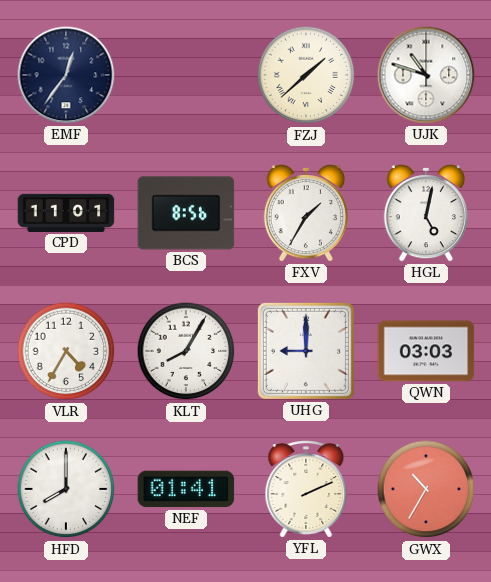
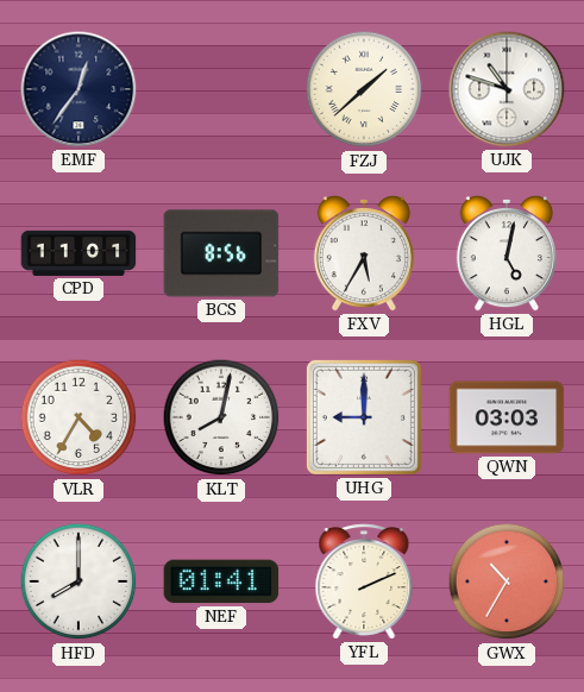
FXV: 1:35 -> 5:35 (364, 253)
KLT: 8:05 -> 8:02 (221, 417)
